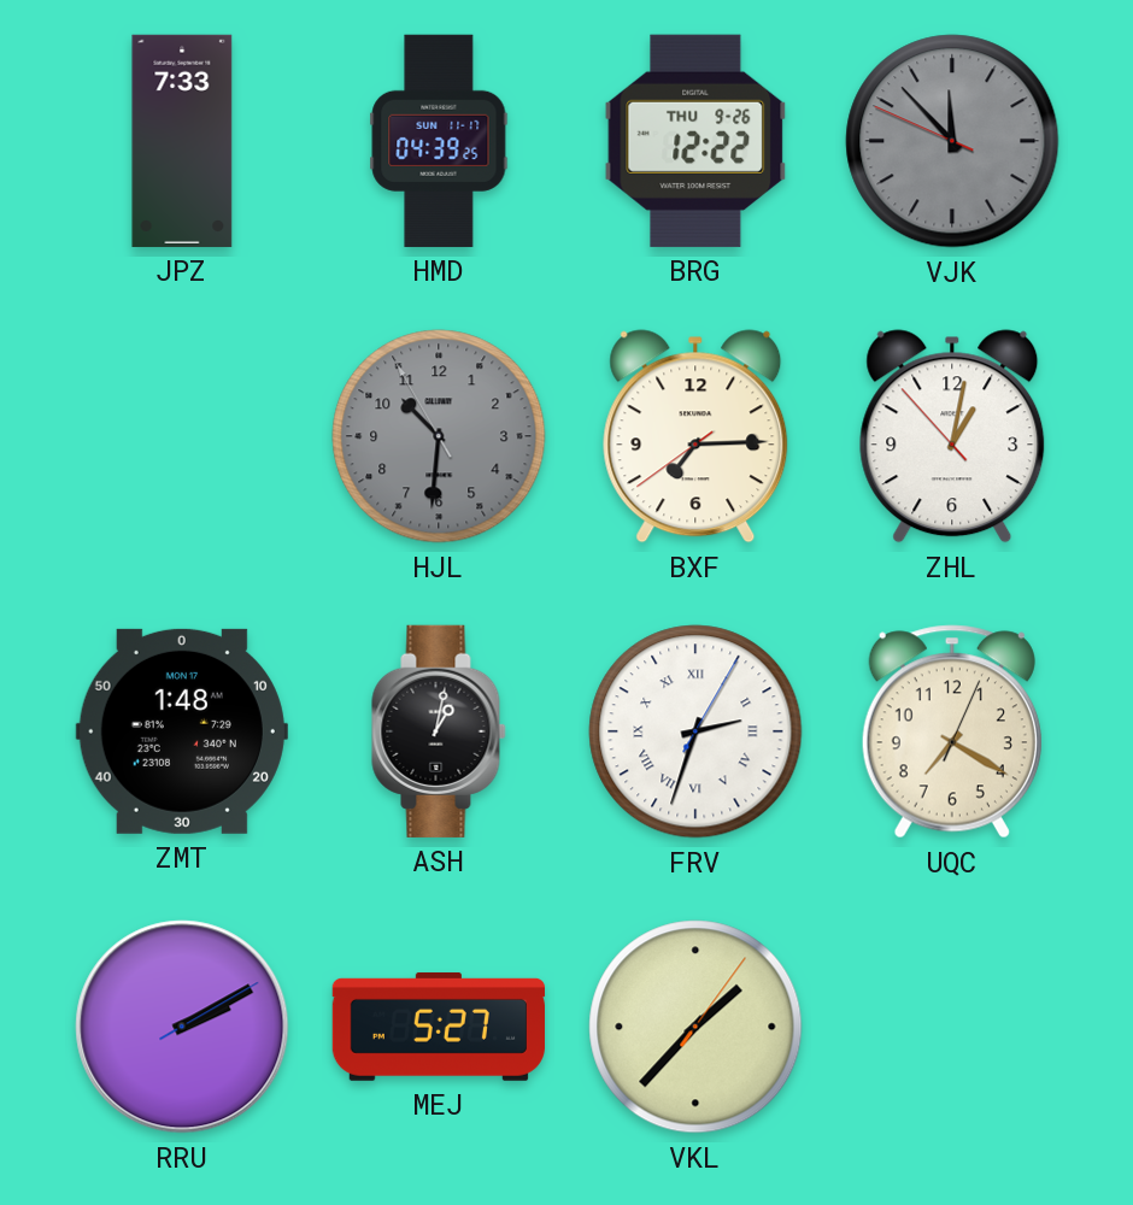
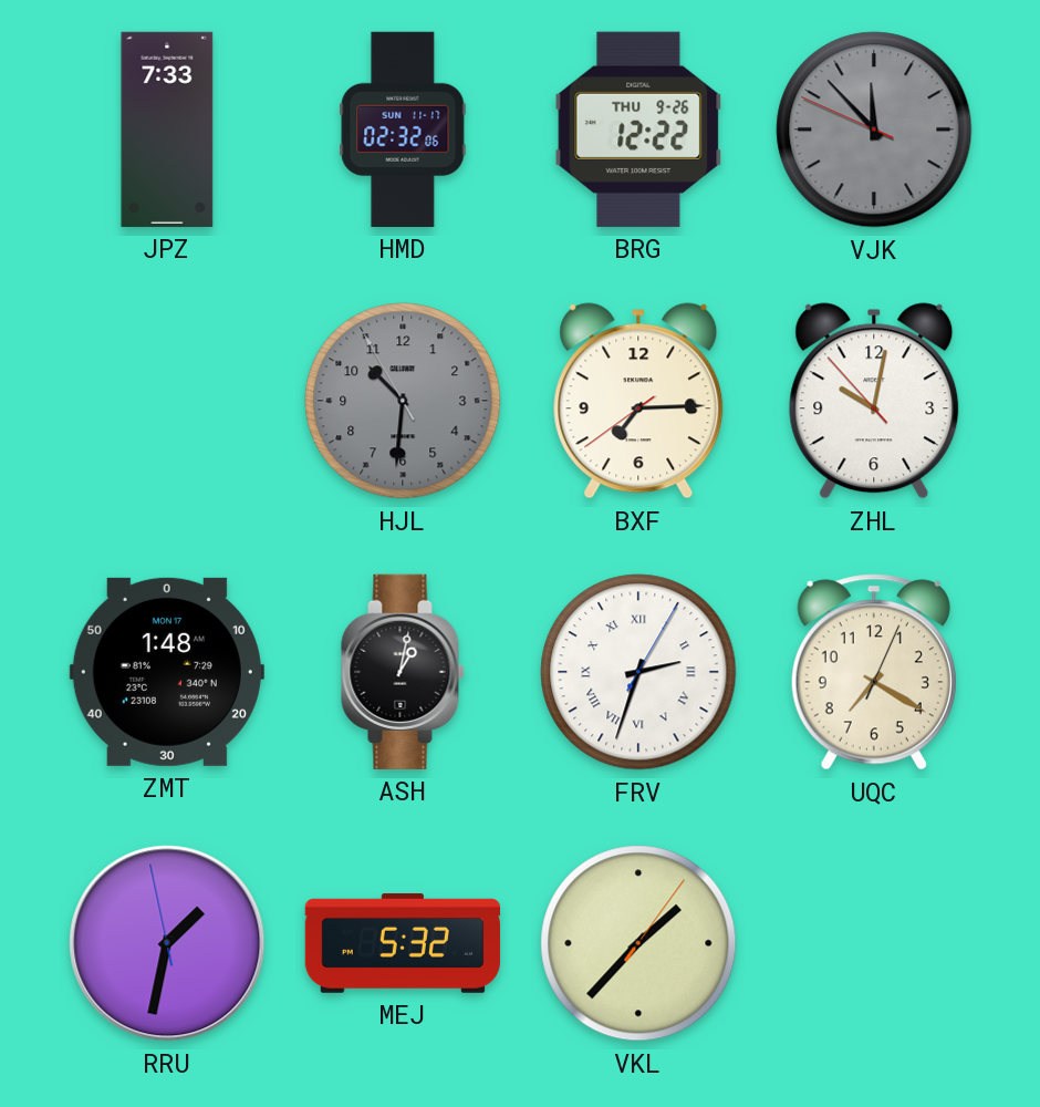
HMD: 04:39 -> 02:32 (403, 130)
ZHL: 1:01 -> 10:01 (874, 401)
RRU: 2:10 -> 1:31 (167, 943)
MEJ: 5:27 -> 5:32 (403, 943)
